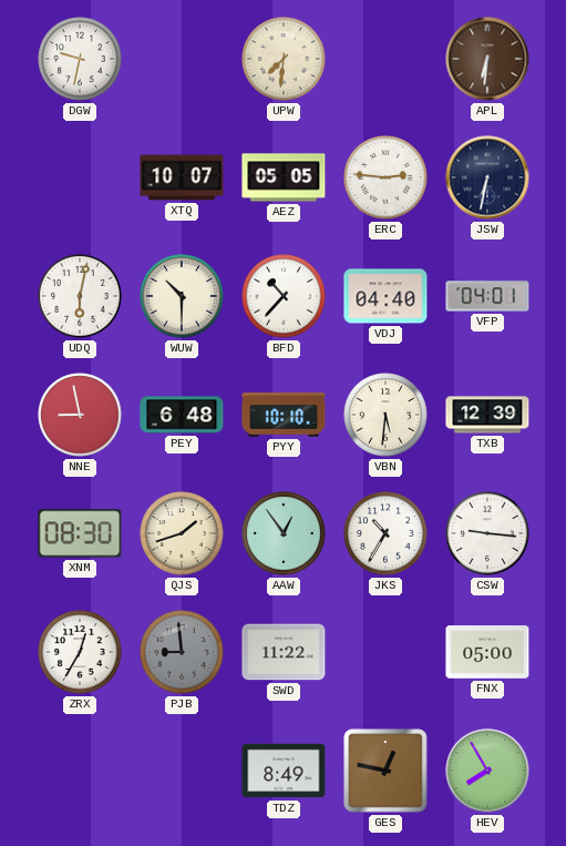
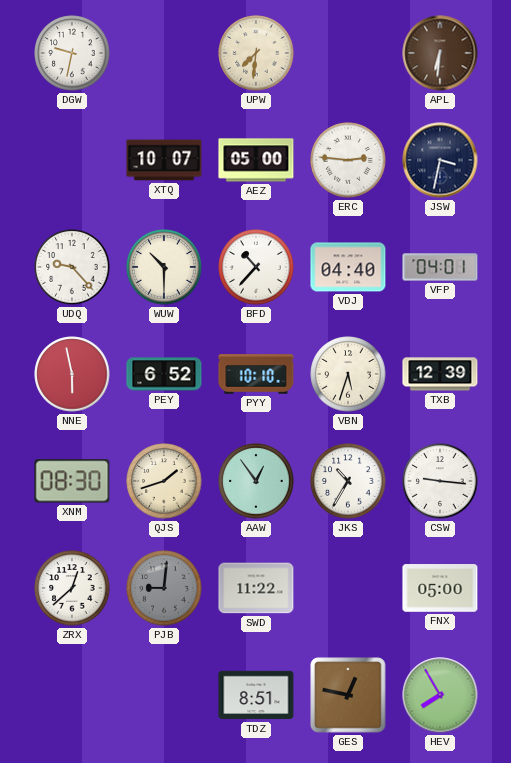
AEZ: 05:05 -> 05:00 (256, 160)
JSW: 6:32 -> 3:32 (440, 160)
UDQ: 6:02 -> 9:23 (72, 267)
NNE: 8:58 -> 5:58 (72, 374)
PEY: 6:48 -> 6:52 (164, 374)
VBN: 5:31 -> 5:33 (348, 374)
ZRX: 12:35 -> 12:38 (72, 588)
PJB: 8:59 -> 9:01 (164, 588)
TDZ: 8:49 -> 8:51 (256, 695)
